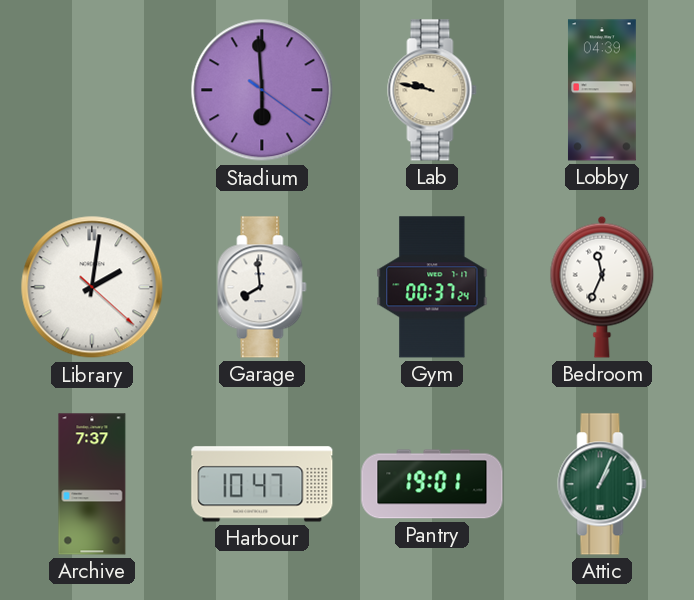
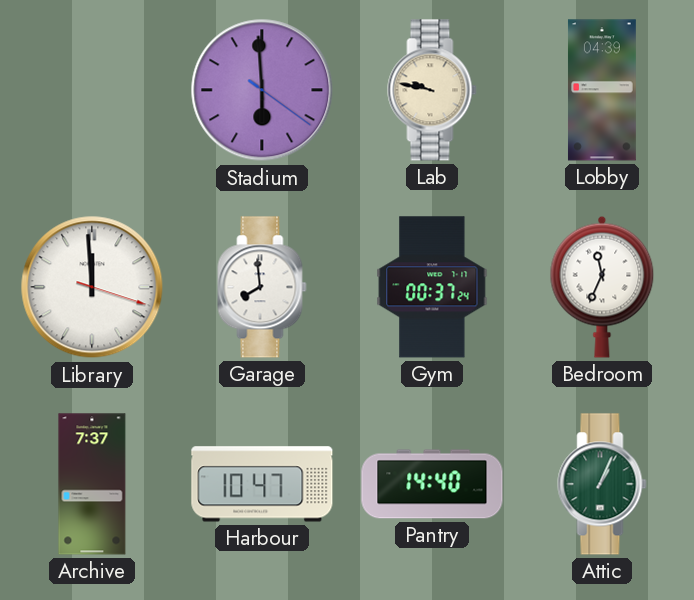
Library: 2:01 -> 11:59 (92, 287)
Pantry: 19:01 -> 14:40 (432, 484)
